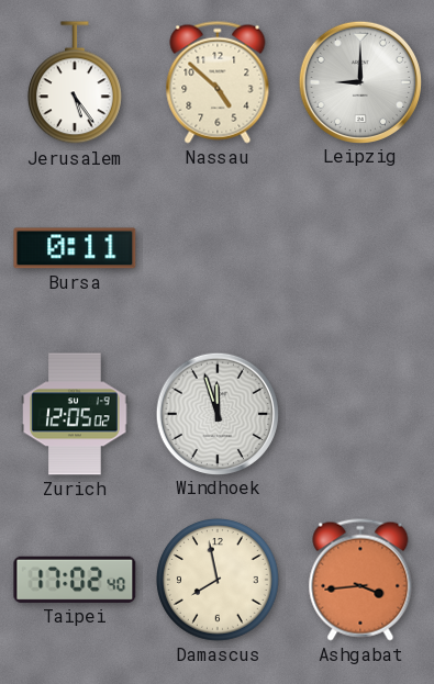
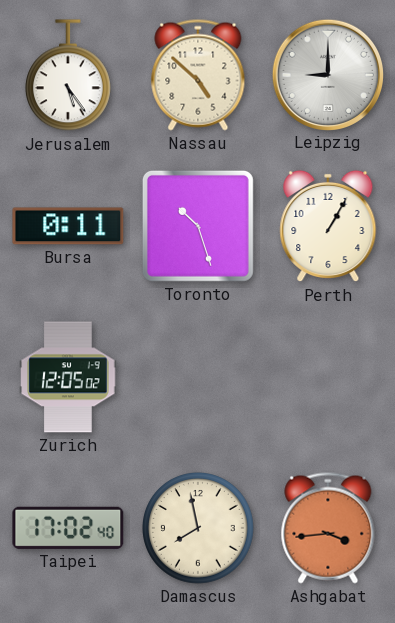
Toronto: none -> 10:27 (198, 226)
Perth: none -> 1:05 (328, 226)
Windhoek: 11:57 -> none (216, 413)
